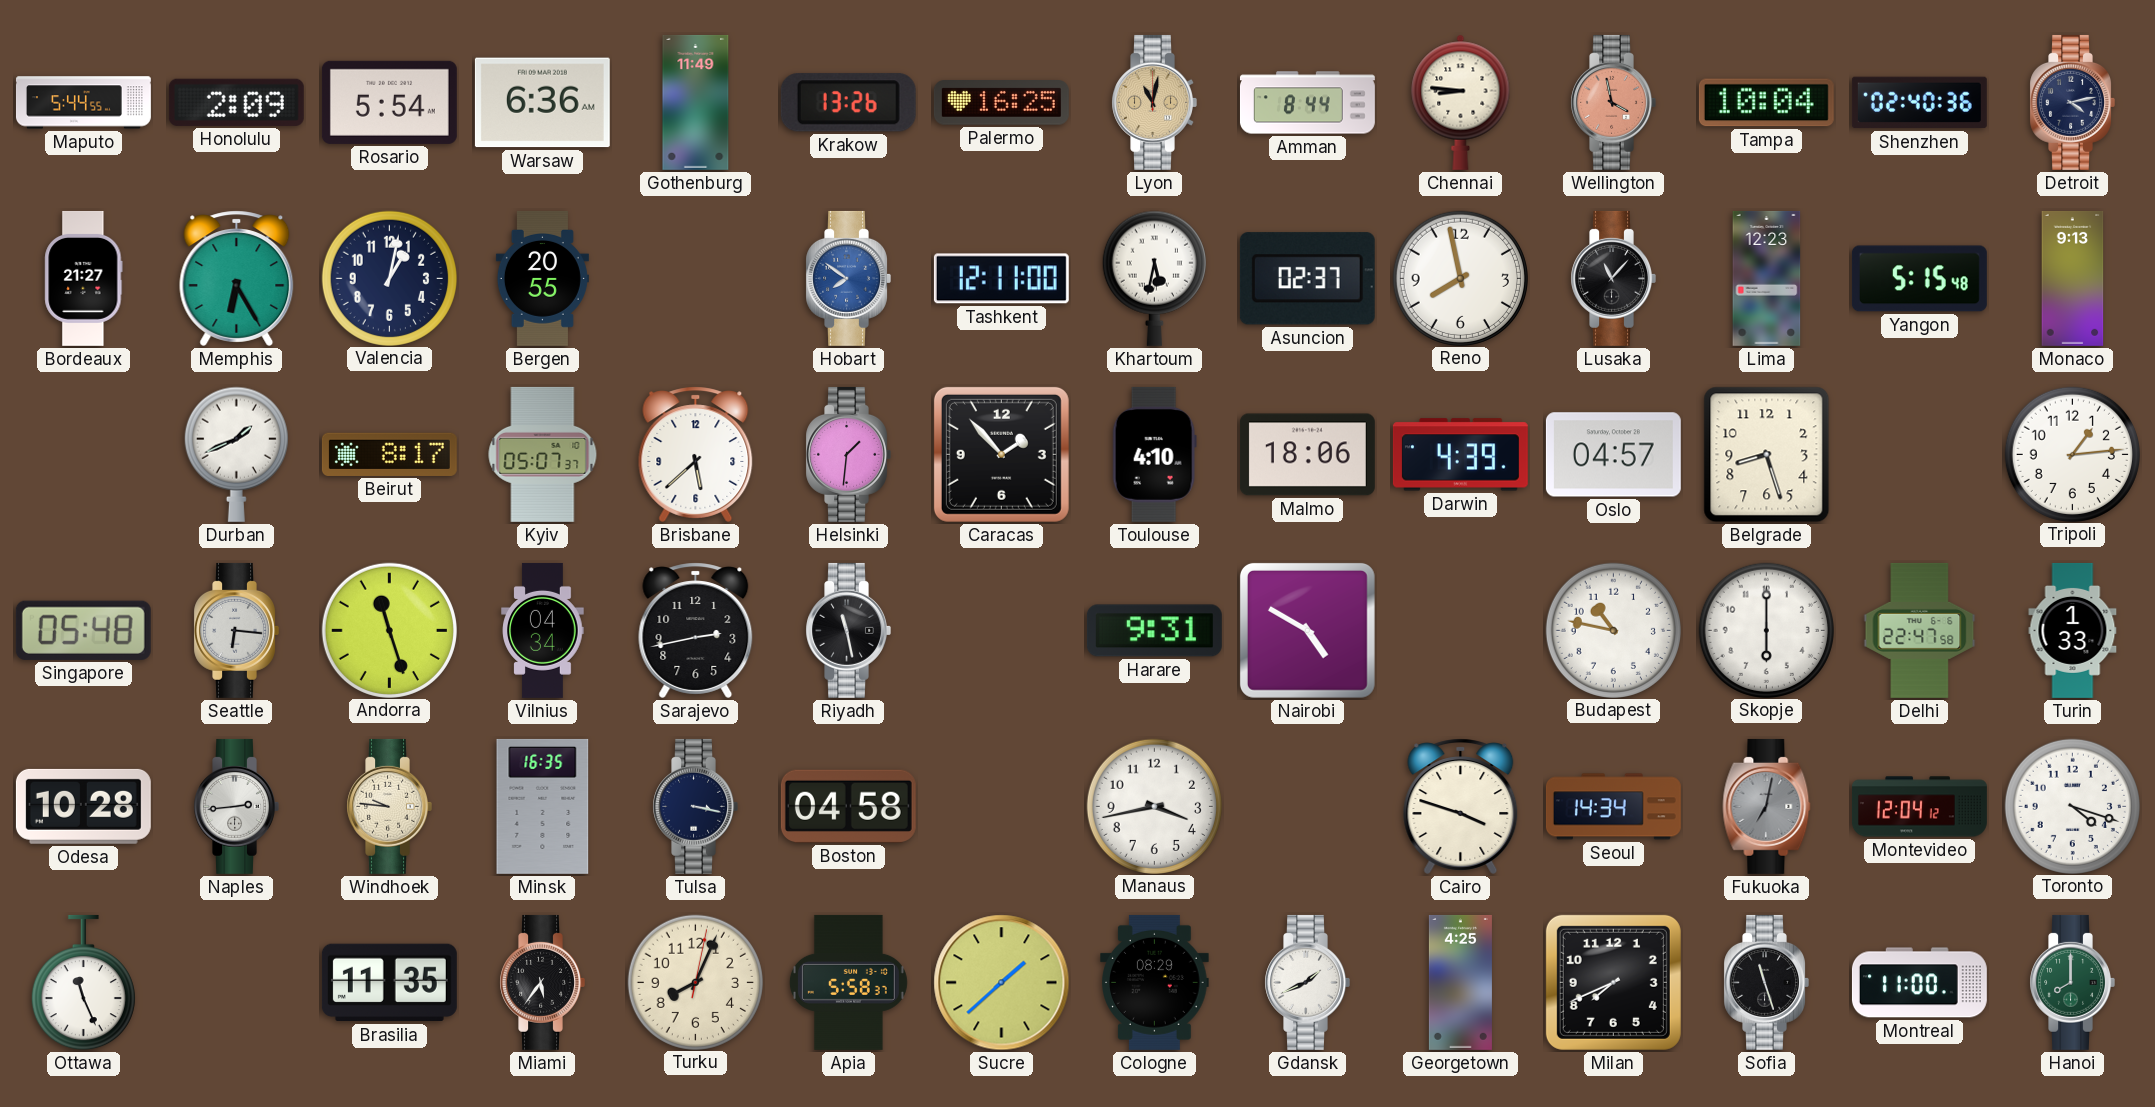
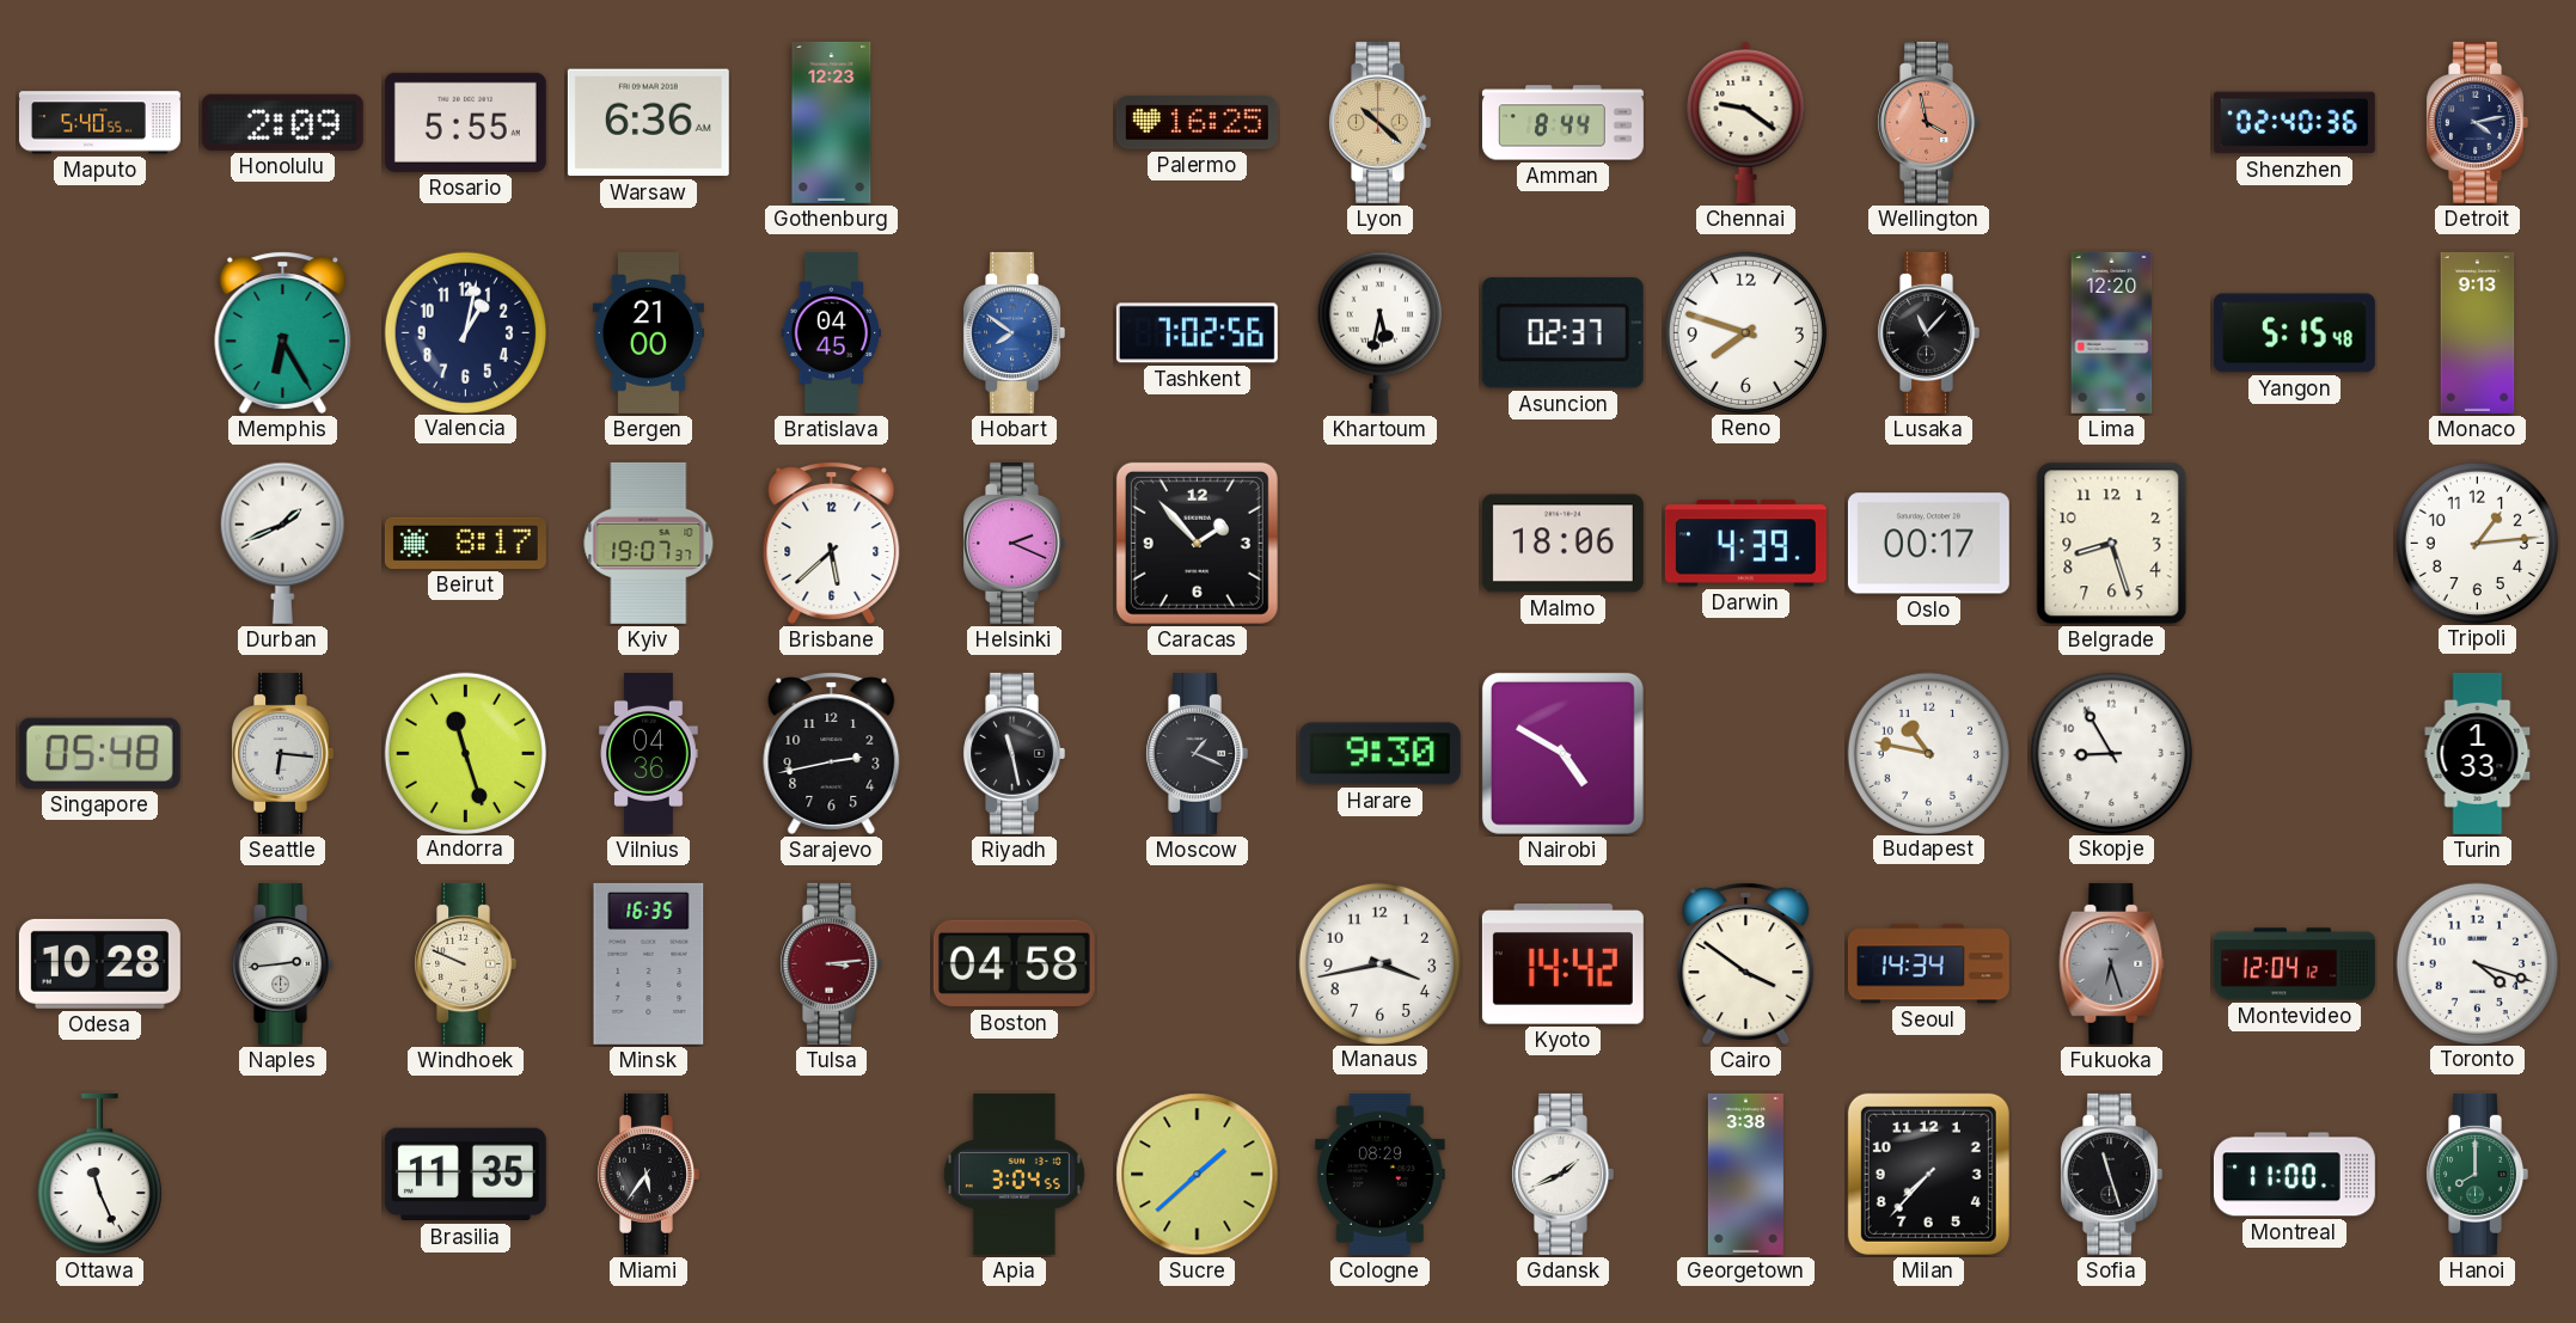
Maputo: 5:44 -> 5:40 (99, 123)
Rosario: 5:54 -> 5:55 (465, 122)
Gothenburg: 11:49 -> 12:23 (832, 122)
Krakow: 13:26 -> none (848, 103)
Lyon: 11:02 -> 10:22 (1379, 122)
Chennai: 8:46 -> 9:21 (1746, 122)
Tampa: 10:04 -> none (1766, 103)
Bordeaux: 21:27 -> none (84, 278)
Bergen: 20:55 -> 21:00 (648, 332)
Bratislava: none -> 04:45 (831, 332)
Tashkent: 12:11 -> 7:02 (1197, 333)
Reno: 7:58 -> 7:48 (1745, 332)
Lima: 12:23 -> 12:20 (2112, 332)
Kyiv: 05:07 -> 19:07 (649, 543)
Helsinki: 1:31 -> 2:19 (1014, 543)
Toulouse: 4:10 -> none (1154, 454)
Oslo: 04:57 -> 00:17 (1928, 544)
Vilnius: 04:34 -> 04:36 (649, 753)
Moscow: none -> 1:19 (1197, 753)
Harare: 9:31 -> 9:30 (1379, 754)
Skopje: 6:00 -> 8:55 (2111, 753)
Delhi: 22:47 -> none (1920, 630)
Windhoek: 9:46 -> 9:49 (465, 963)
Tulsa: 3:17 -> 3:14 (831, 963)
Tulsa dial: navy -> burgundy (831, 963)
Kyoto: none -> 14:42 (1562, 964)
Cairo: 3:48 -> 3:51 (1746, 963)
Fukuoka: 7:02 -> 6:27 (2112, 963)
Turku: 8:04 -> none (695, 982)
Apia: 5:58 -> 3:04 (1014, 1174)
Georgetown: 4:25 -> 3:38 (1745, 1174)
Milan: 7:41 -> 7:37 (1928, 1174)
